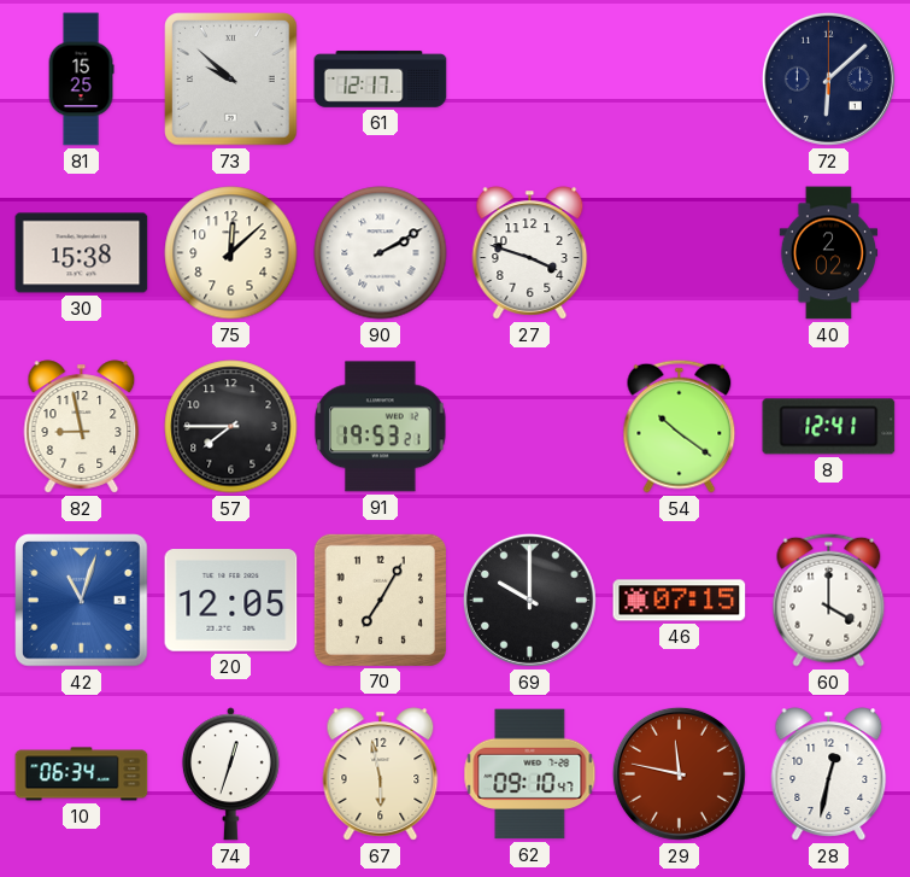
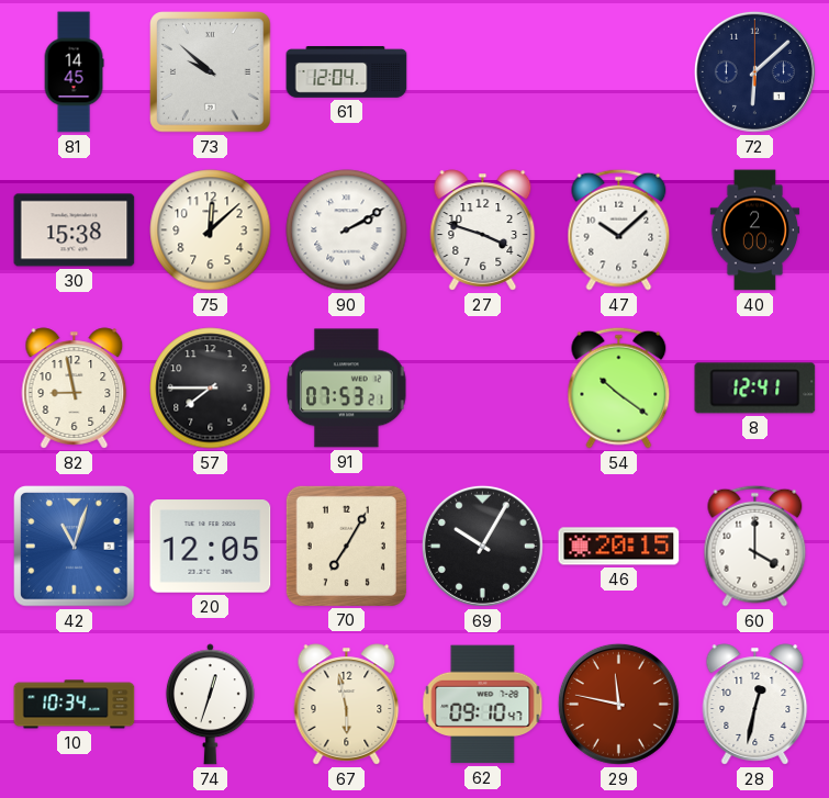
81: 15:25 -> 14:45 (74, 72)
61: 12:17 -> 12:04 (347, 72)
47: none -> 10:08 (619, 229)
40: 2:02 -> 2:00 (754, 231)
91: 19:53 -> 07:53 (347, 389)
69: 10:00 -> 10:05 (482, 546)
46: 07:15 -> 20:15 (619, 547)
10: 06:34 -> 10:34 (75, 705)
